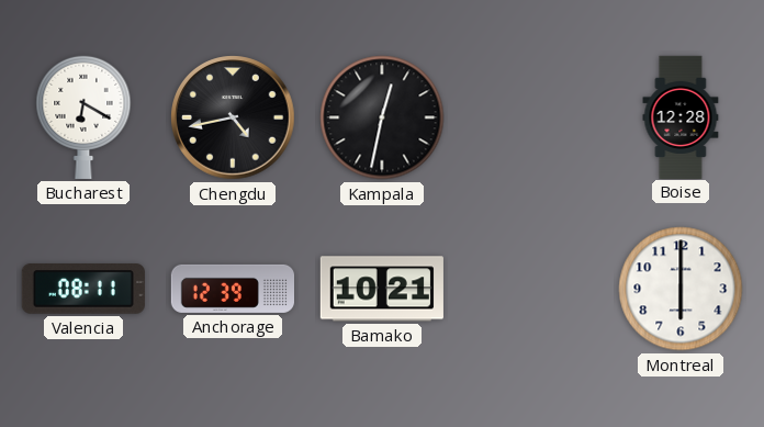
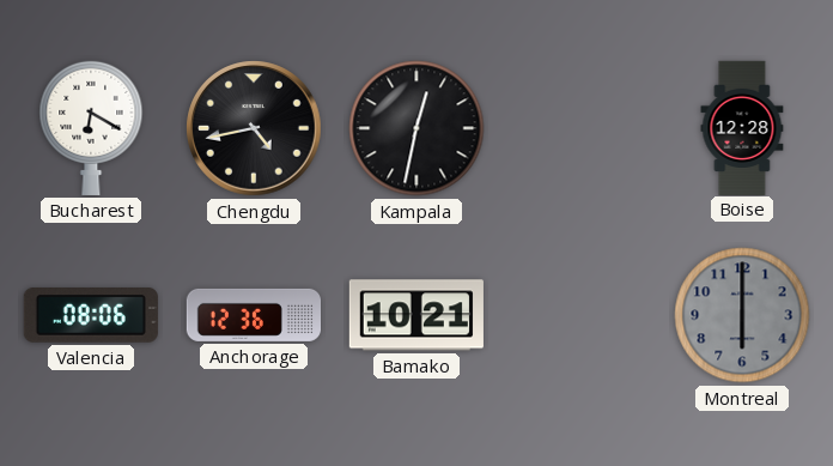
Valencia: 08:11 -> 08:06 (91, 316)
Anchorage: 12:39 -> 12:36 (253, 315)
Montreal dial: white -> grey (742, 315)
